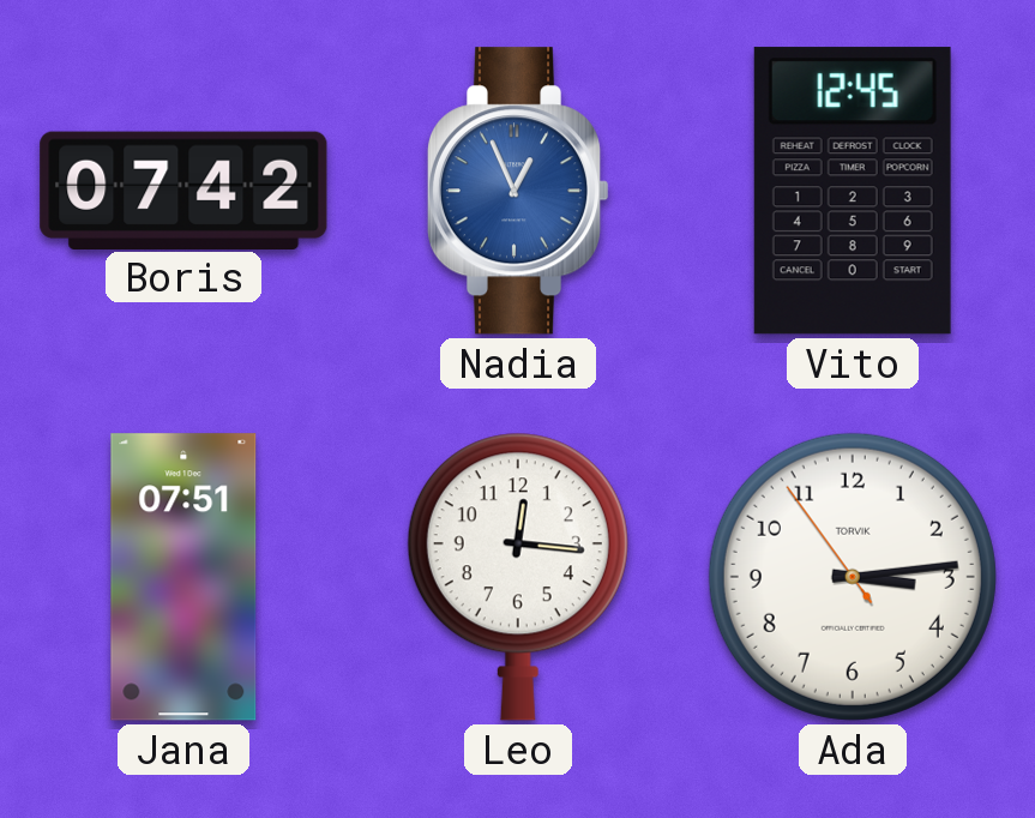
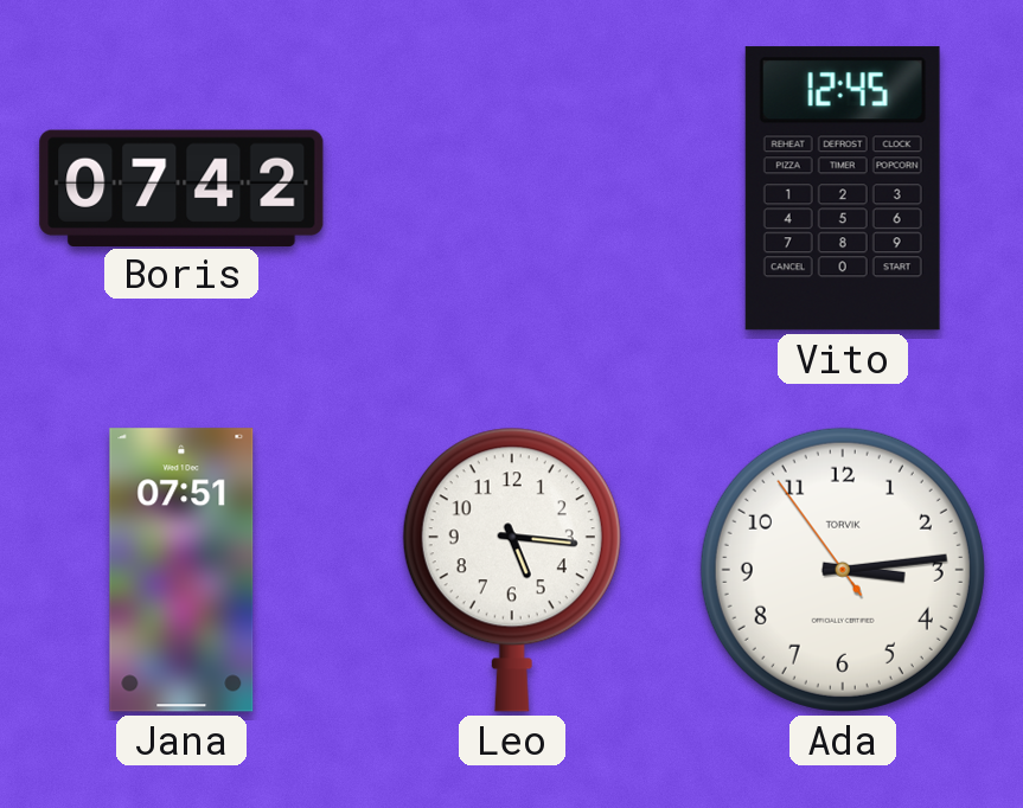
Nadia: 12:56 -> none (518, 191)
Leo: 12:16 -> 5:16 (512, 570)
